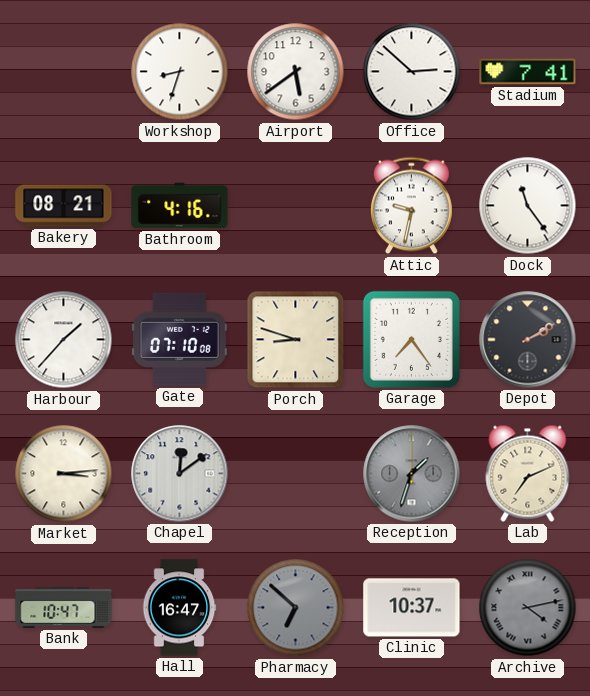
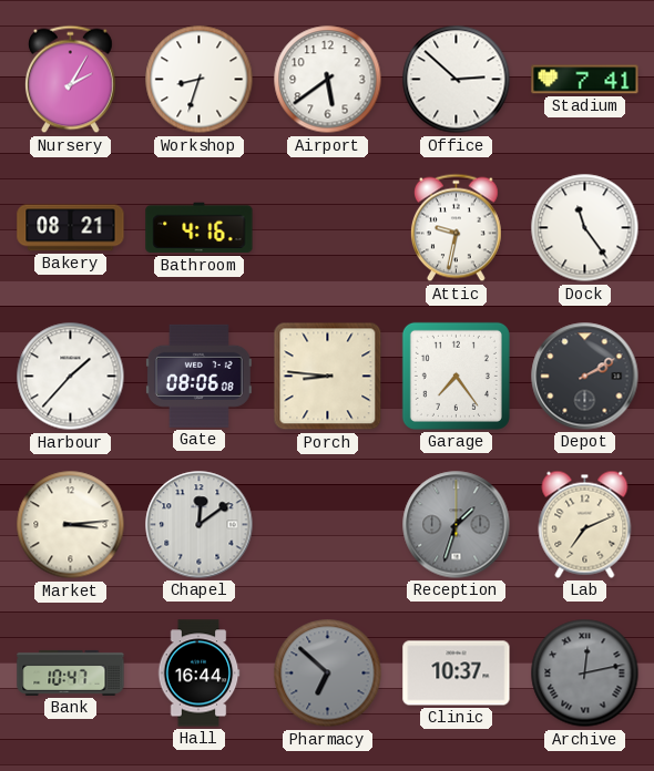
Nursery: none -> 2:05 (71, 80)
Gate: 07:10 -> 08:06 (198, 376)
Porch: 8:48 -> 8:46 (328, 377)
Hall: 16:47 -> 16:44 (198, 674)
Archive: 4:13 -> 12:13 (585, 674)
